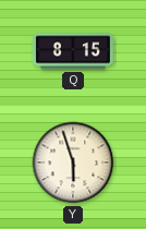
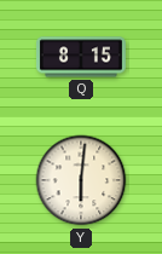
Y: 5:57 -> 6:01 (81, 180)
